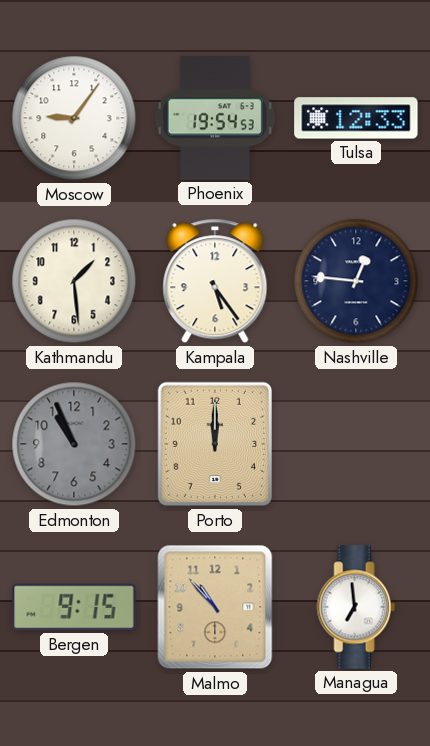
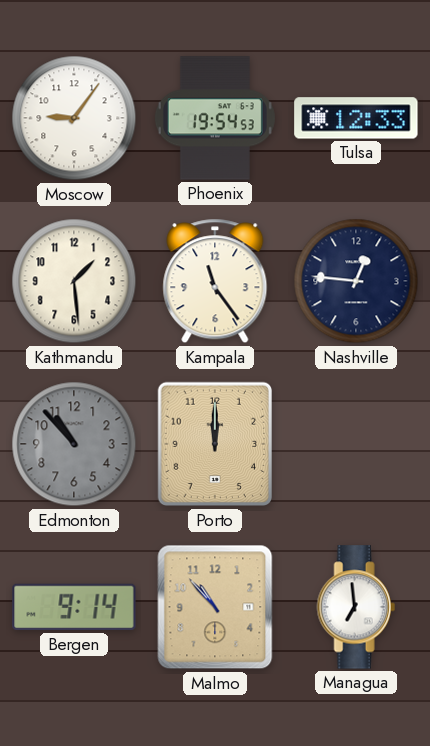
Kampala: 5:24 -> 11:24 (215, 281)
Edmonton: 10:56 -> 10:53 (74, 444)
Bergen: 9:15 -> 9:14 (74, 607)
